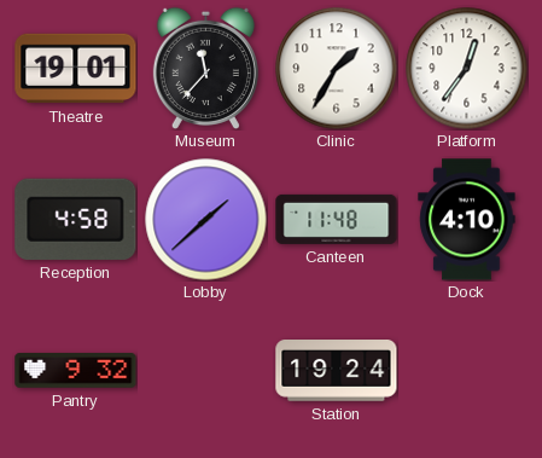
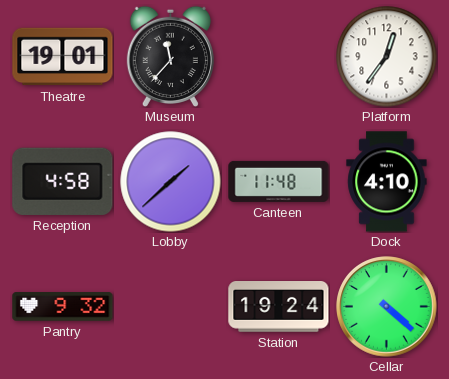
Clinic: 1:35 -> none (337, 69)
Cellar: none -> 4:22 (387, 307)
